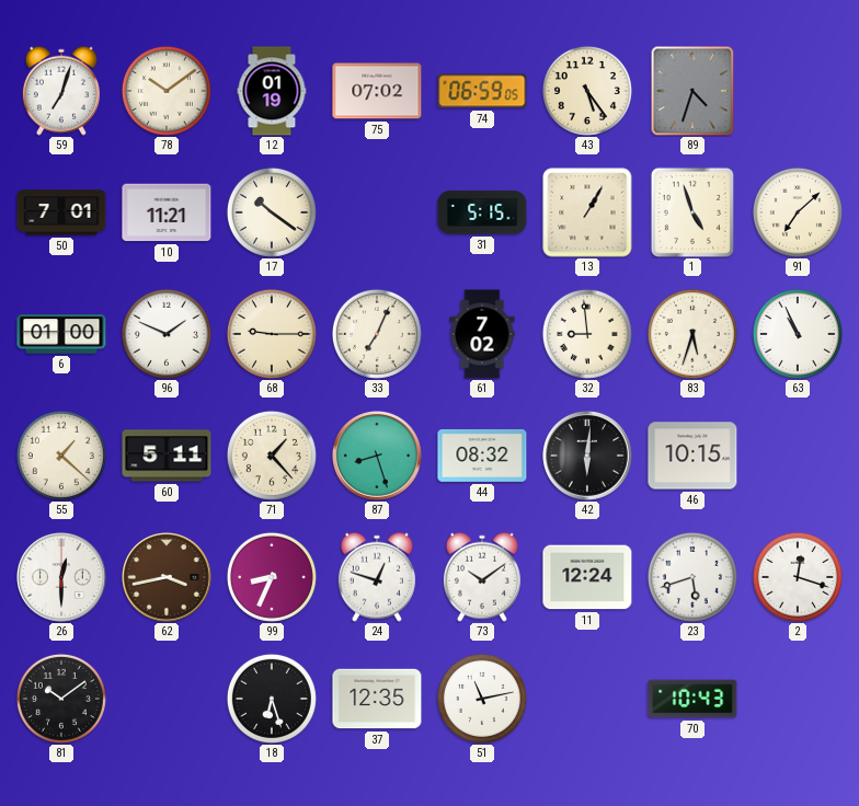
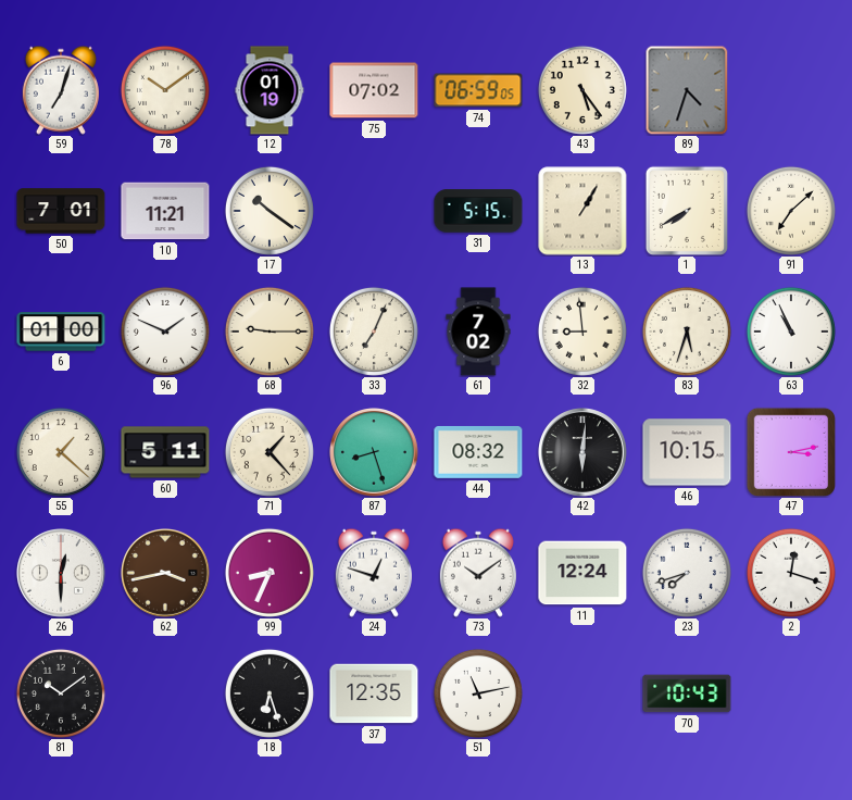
1: 4:57 -> 7:40 (687, 211)
47: none -> 3:13 (790, 451)
23: 5:42 -> 7:42 (687, 573)
